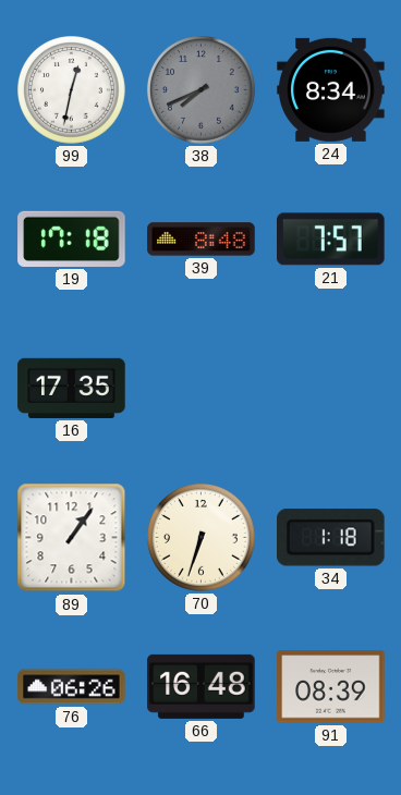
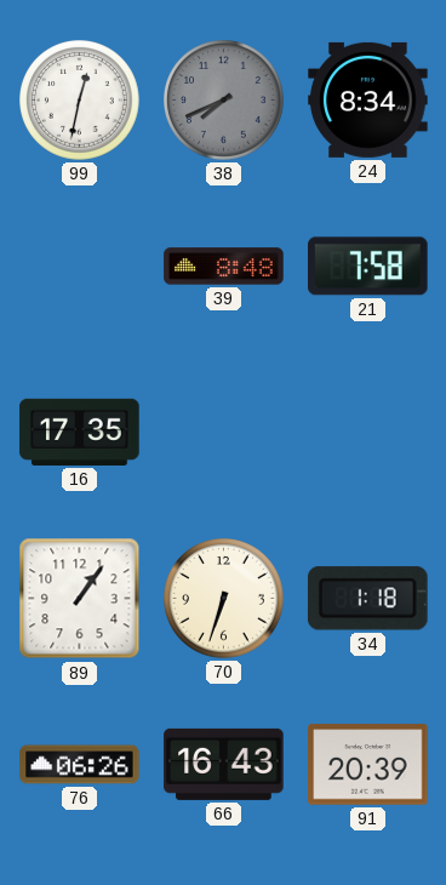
19: 17:18 -> none (72, 238)
21: 7:57 -> 7:58 (368, 267)
66: 16:48 -> 16:43 (224, 764)
91: 08:39 -> 20:39 (368, 765)
